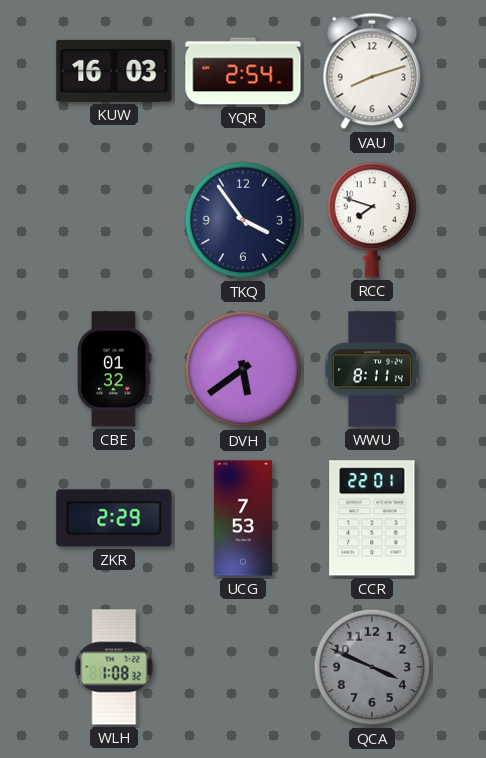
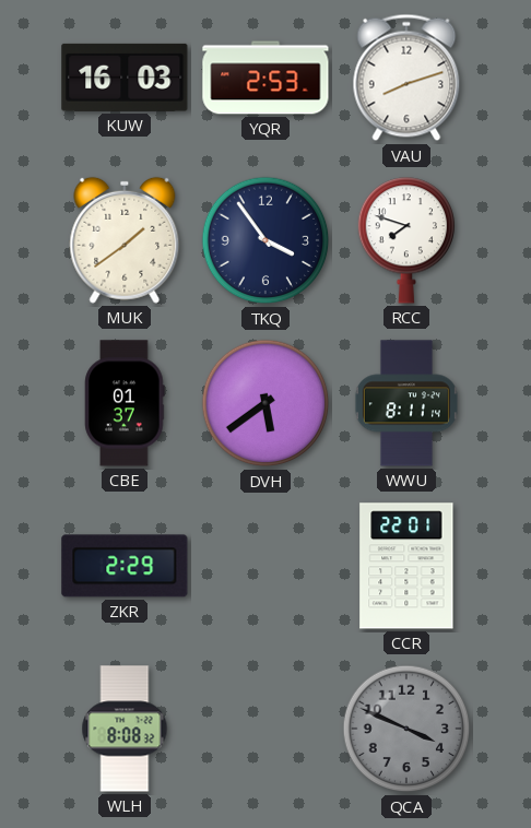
YQR: 2:54 -> 2:53 (265, 78)
MUK: none -> 1:39 (125, 240)
CBE: 01:32 -> 01:37 (125, 403)
UCG: 7:53 -> none (243, 518)
WLH: 1:08 -> 8:08 (125, 729)
